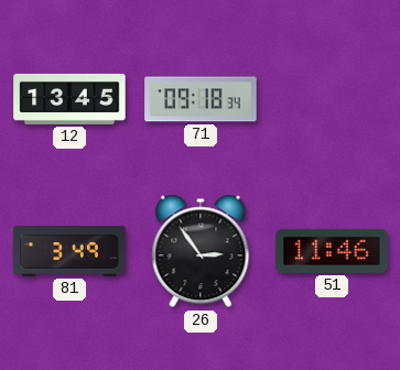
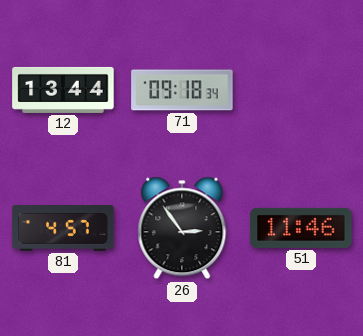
12: 13:45 -> 13:44 (63, 90)
81: 3:49 -> 4:57 (63, 228)
